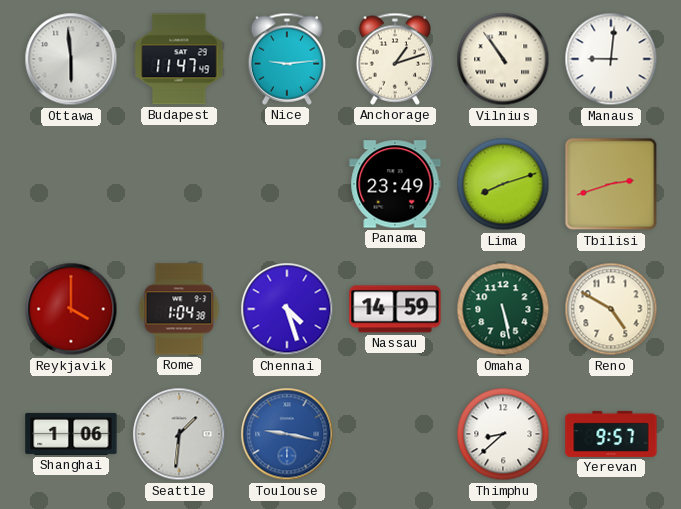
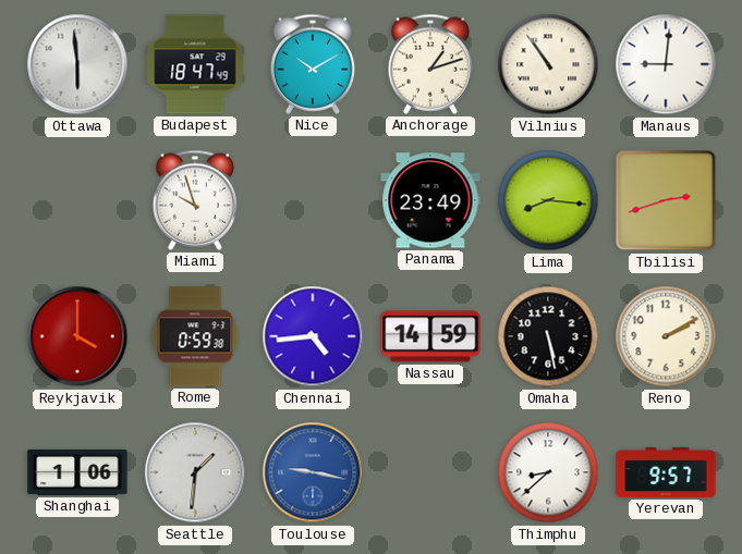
Budapest: 11:47 -> 18:47 (195, 64)
Nice: 9:14 -> 10:10 (313, 64)
Miami: none -> 9:57 (195, 200)
Lima: 8:12 -> 8:16 (548, 200)
Rome: 1:04 -> 0:59 (195, 336)
Chennai: 4:27 -> 4:44 (313, 336)
Omaha dial: green -> black (548, 336)
Reno: 4:50 -> 2:10 (666, 336)
